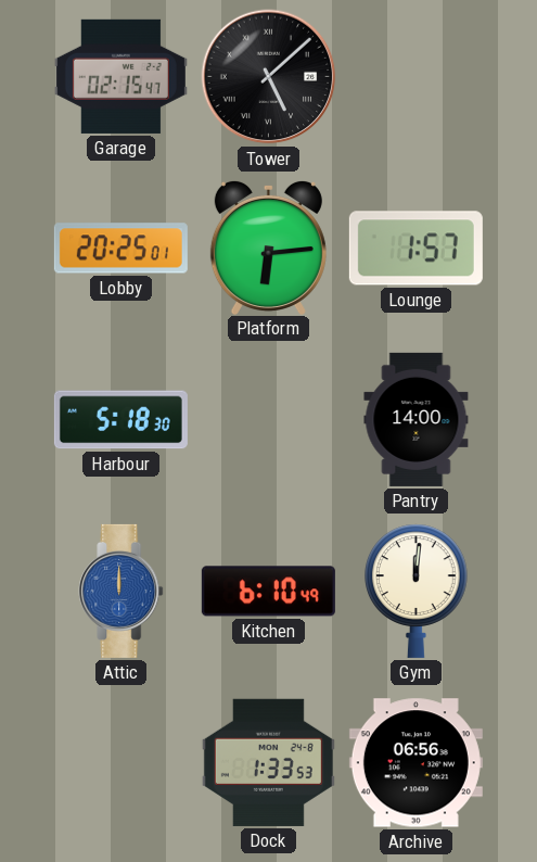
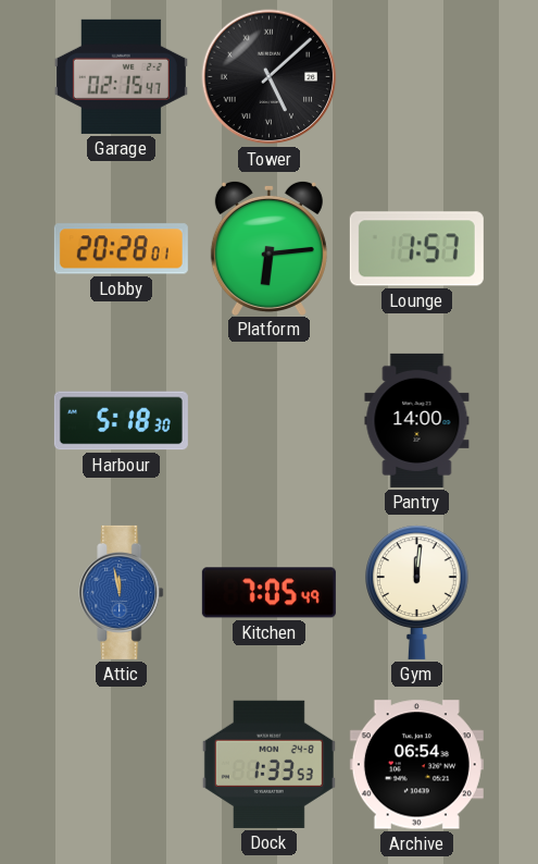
Lobby: 20:25 -> 20:28 (121, 249)
Attic: 12:00 -> 11:58 (122, 592)
Kitchen: 6:10 -> 7:05 (268, 593)
Archive: 06:56 -> 06:54 (416, 765)
